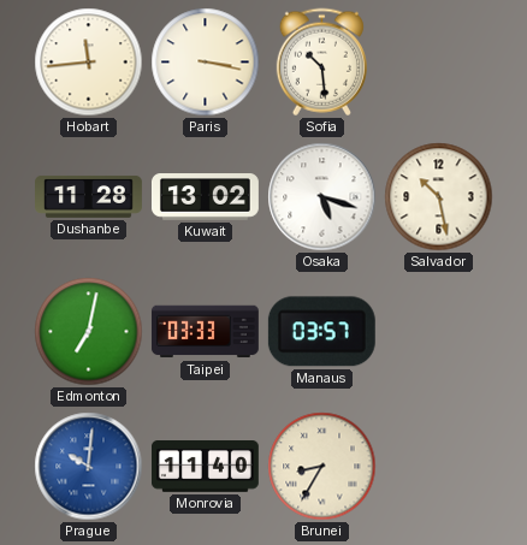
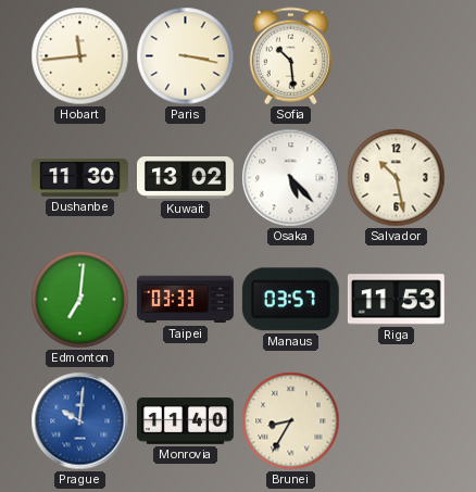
Dushanbe: 11:28 -> 11:30 (80, 177)
Osaka: 5:18 -> 5:23 (291, 178)
Edmonton: 7:02 -> 7:01 (80, 300)
Riga: none -> 11:53 (396, 300)
